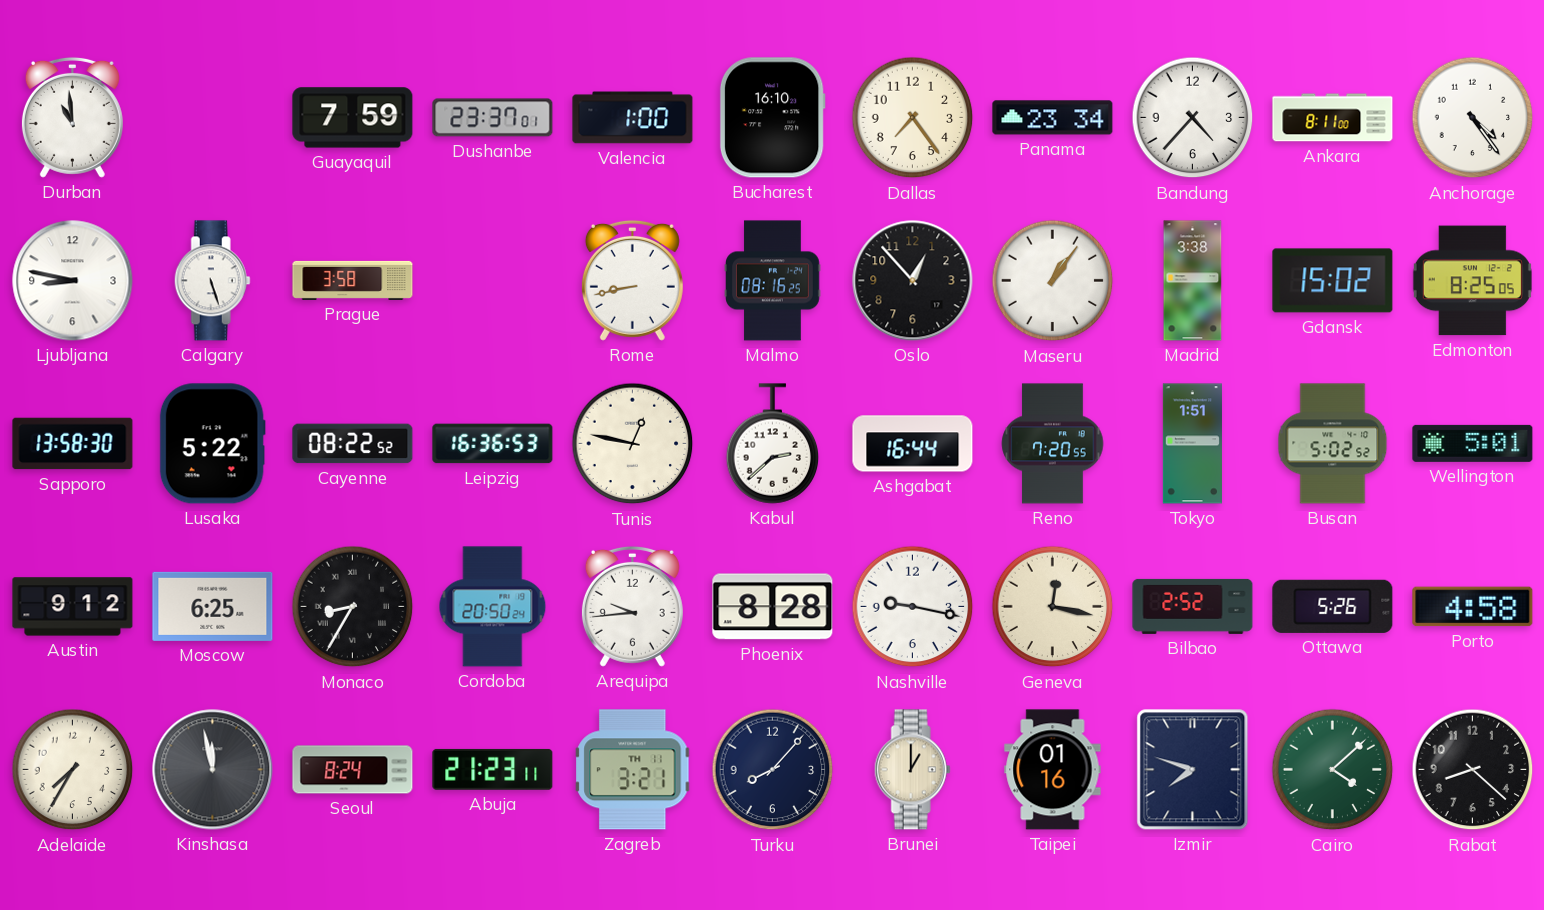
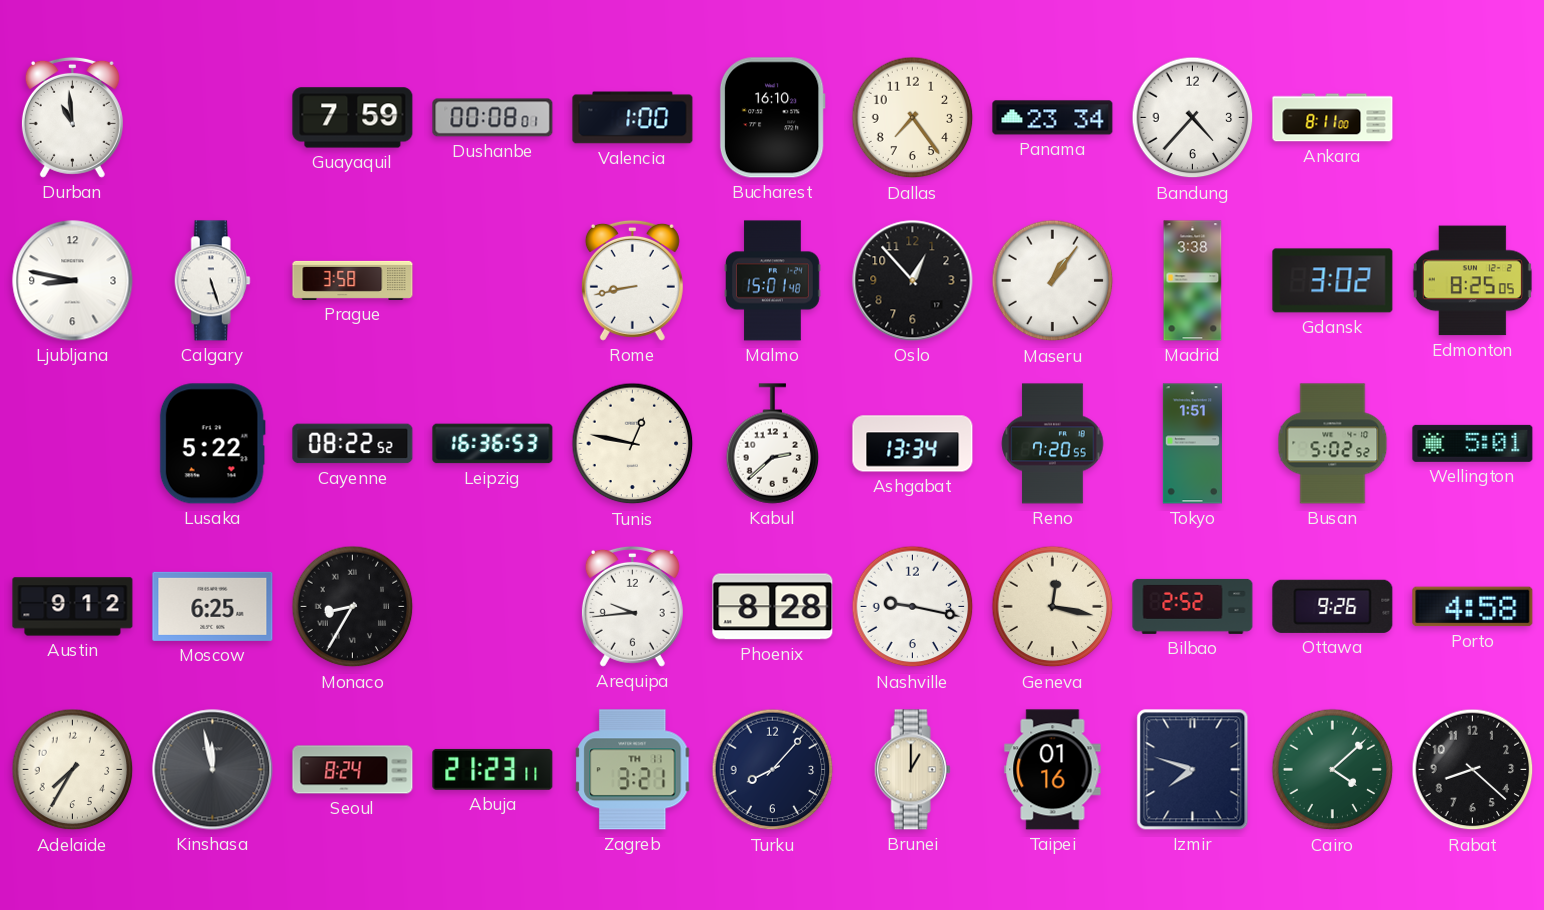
Dushanbe: 23:37 -> 00:08 (493, 118)
Anchorage: 4:24 -> none (1473, 118)
Malmo: 08:16 -> 15:01 (773, 281)
Gdansk: 15:02 -> 3:02 (1333, 281)
Sapporo: 13:58 -> none (73, 444)
Ashgabat: 16:44 -> 13:34 (913, 444)
Cordoba: 20:50 -> none (493, 607)
Ottawa: 5:26 -> 9:26 (1333, 606)
